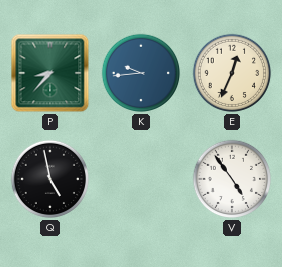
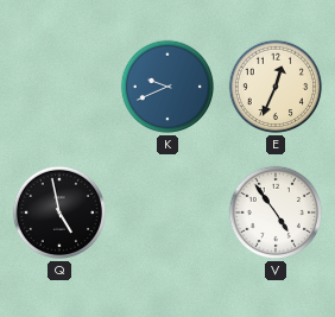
P: 8:37 -> none (50, 73)
K: 9:44 -> 9:41 (167, 87)
